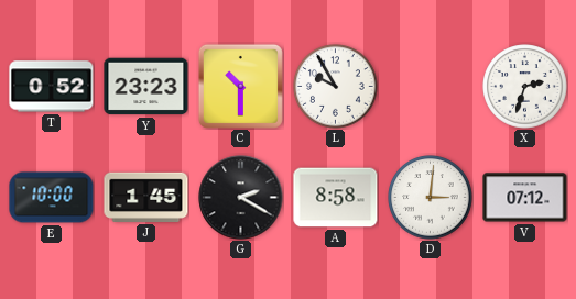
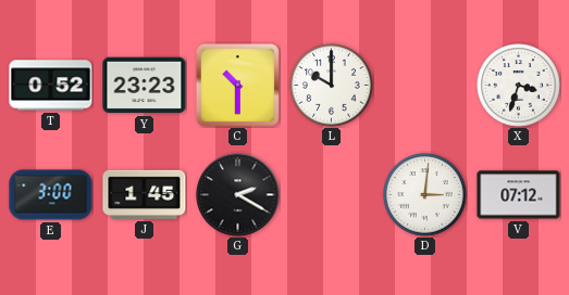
L: 9:55 -> 10:00 (332, 86)
X: 2:33 -> 3:33 (519, 86)
E: 10:00 -> 3:00 (51, 195)
A: 8:58 -> none (336, 198)
